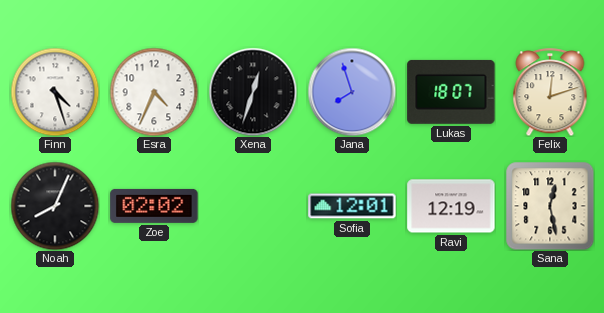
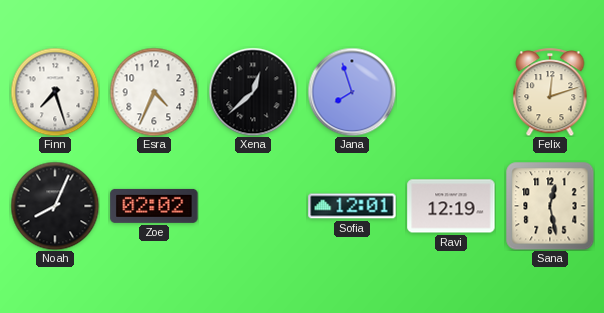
Finn: 4:27 -> 7:27 (55, 92)
Xena: 12:33 -> 12:38 (253, 92)
Lukas: 18:07 -> none (451, 92)
